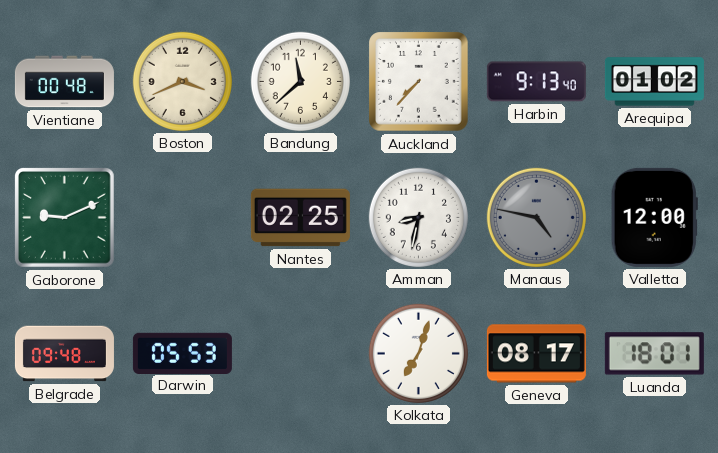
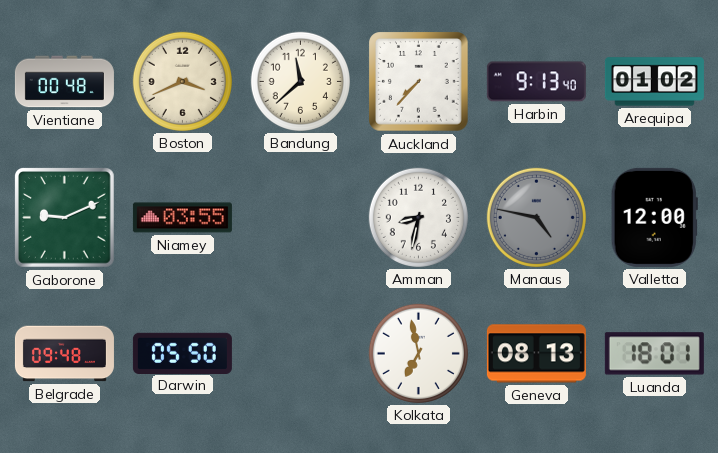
Niamey: none -> 03:55 (182, 218)
Nantes: 02:25 -> none (300, 218)
Darwin: 05:53 -> 05:50 (182, 353)
Kolkata: 7:03 -> 6:58 (418, 353)
Geneva: 08:17 -> 08:13 (536, 354)
